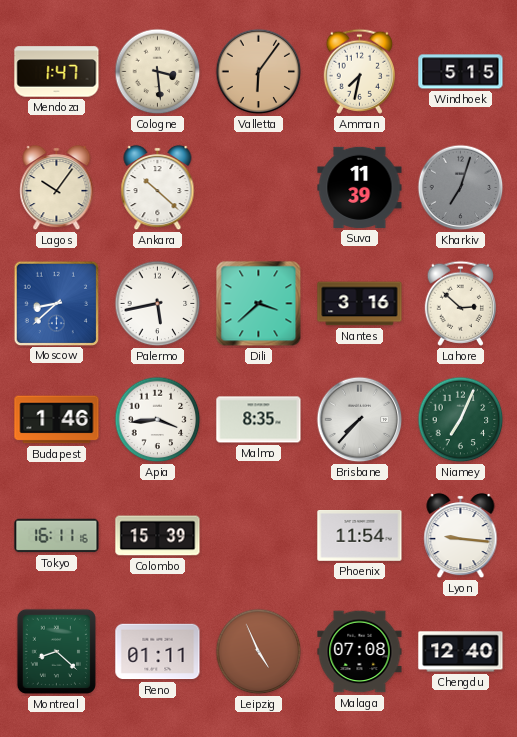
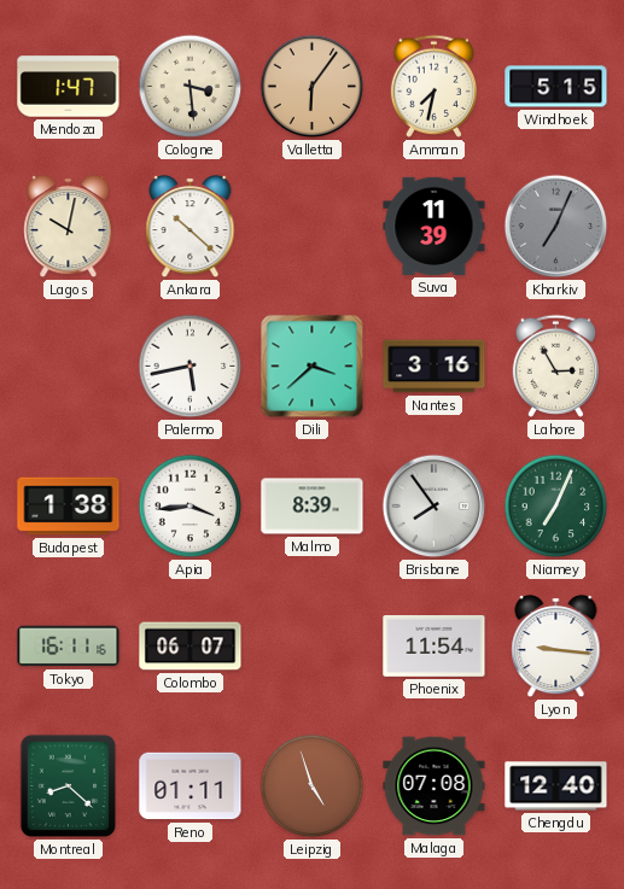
Lagos: 10:06 -> 10:02 (69, 227)
Kharkiv: 7:03 -> 7:04 (556, 227)
Moscow: 8:38 -> none (56, 303)
Lahore: 2:52 -> 2:55 (555, 365)
Budapest: 1:46 -> 1:38 (69, 507)
Malmo: 8:35 -> 8:39 (313, 507)
Brisbane: 7:37 -> 7:54 (435, 507)
Colombo: 15:39 -> 06:07 (191, 647)
Leipzig: 4:56 -> 4:57 (313, 786)
